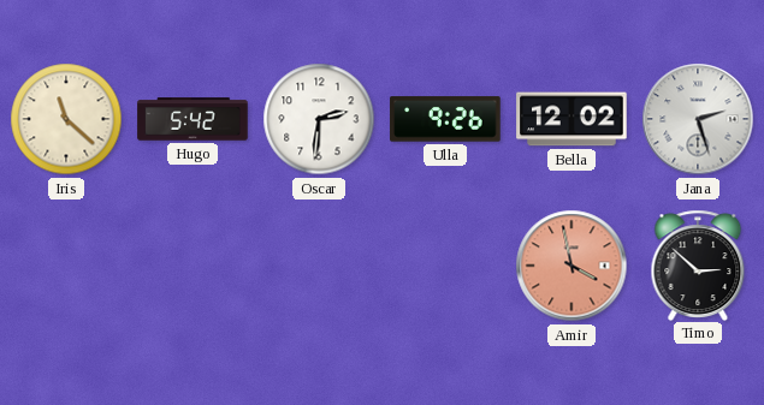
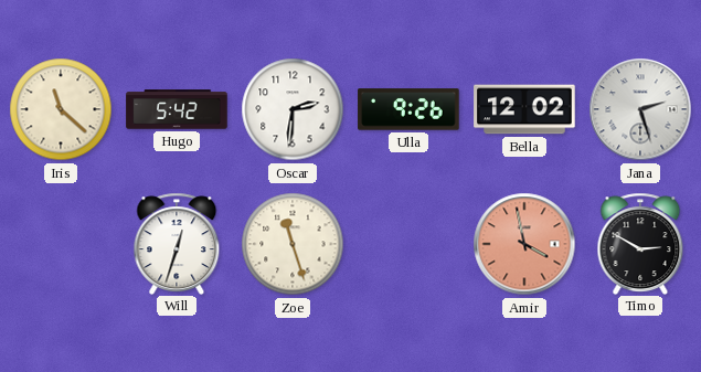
Will: none -> 12:33 (177, 243)
Zoe: none -> 11:27 (293, 244)
Timo: 2:52 -> 2:50 (640, 243)
